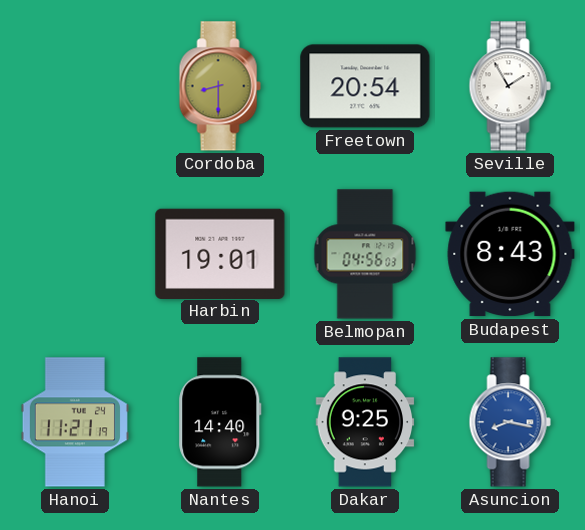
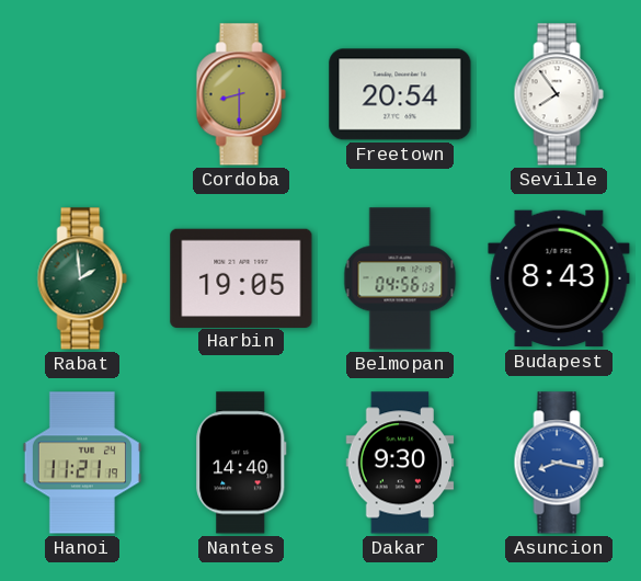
Seville: 1:55 -> 7:54 (559, 94)
Rabat: none -> 1:59 (82, 278)
Harbin: 19:01 -> 19:05 (241, 277)
Dakar: 9:25 -> 9:30 (400, 463)
